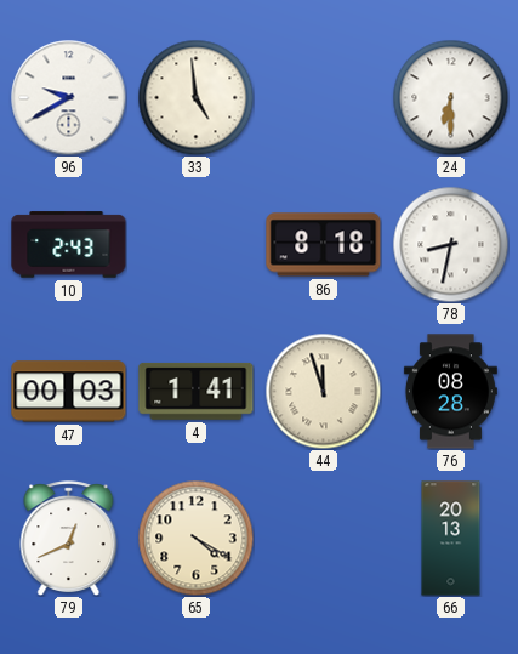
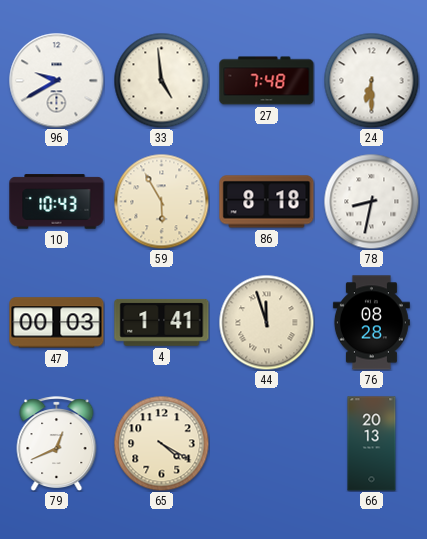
27: none -> 7:48 (267, 81)
10: 2:43 -> 10:43 (57, 202)
59: none -> 5:55 (161, 201)
